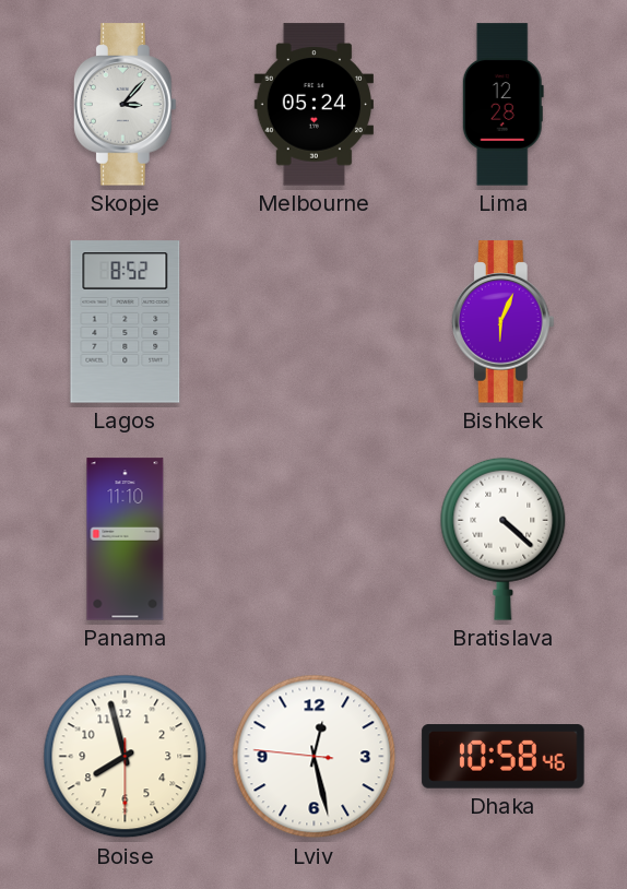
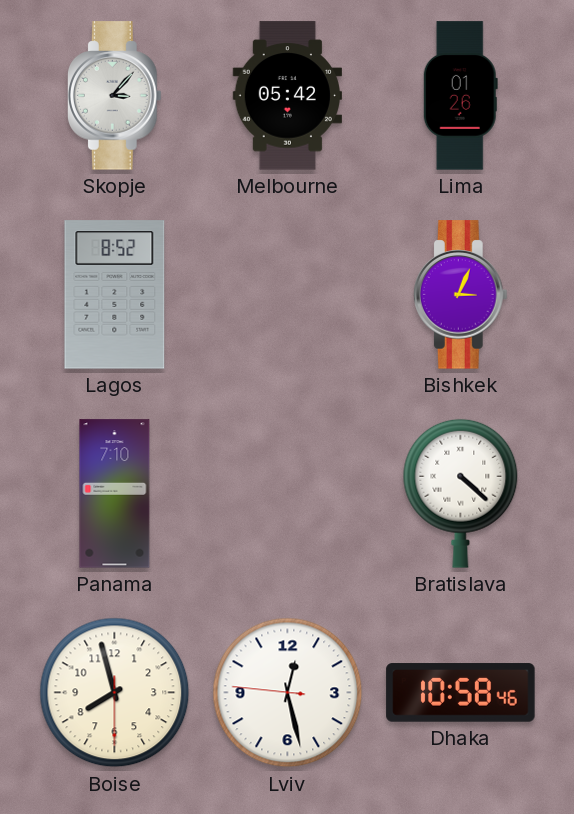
Melbourne: 05:24 -> 05:42 (287, 96)
Lima: 12:28 -> 01:26 (460, 96)
Bishkek: 6:04 -> 3:04 (460, 295)
Panama: 11:10 -> 7:10 (115, 494)
